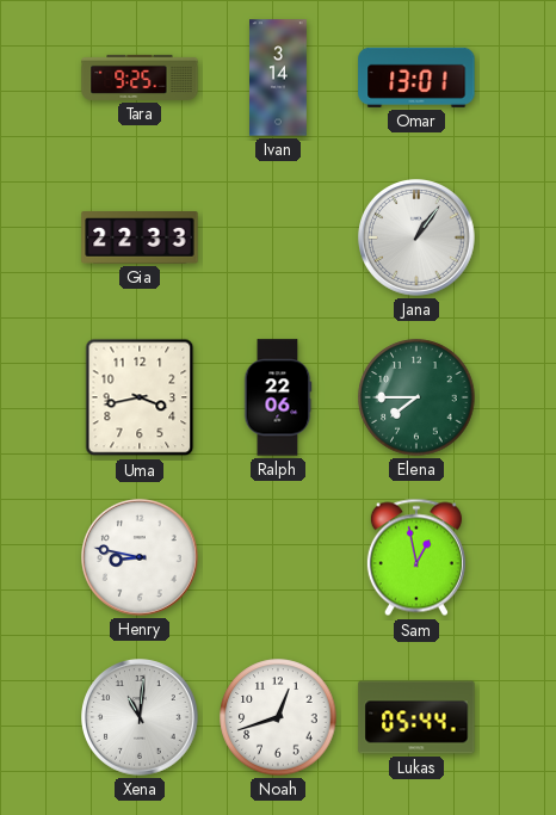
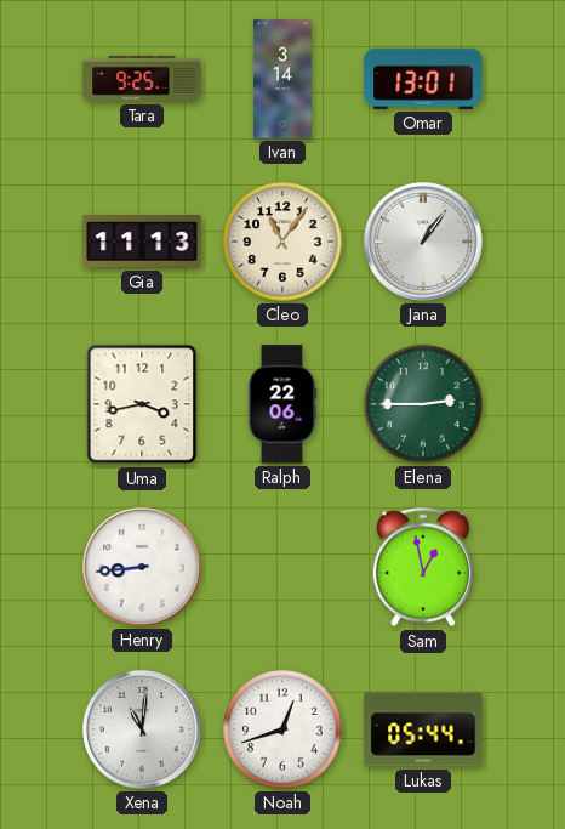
Gia: 22:33 -> 11:13 (142, 243)
Cleo: none -> 11:06 (282, 242)
Elena: 7:45 -> 2:45 (423, 404)
Henry: 8:47 -> 8:44 (142, 567)
